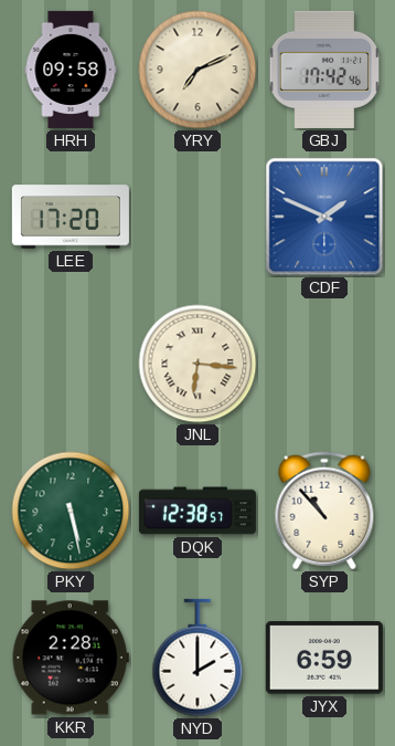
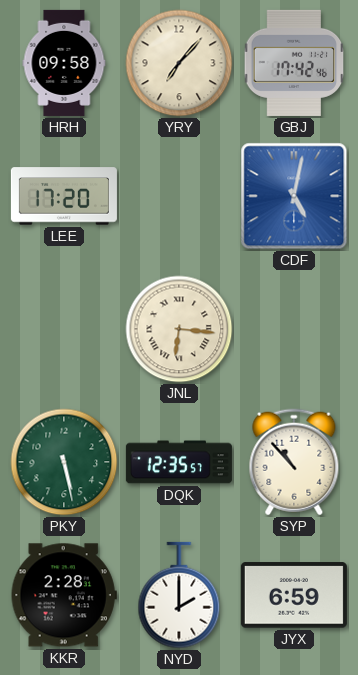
YRY: 7:11 -> 7:07 (179, 63)
CDF: 1:49 -> 5:02 (294, 196)
DQK: 12:38 -> 12:35 (179, 462)
